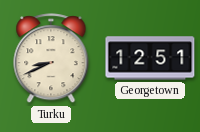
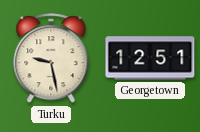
Turku: 8:41 -> 9:28 (51, 59)
